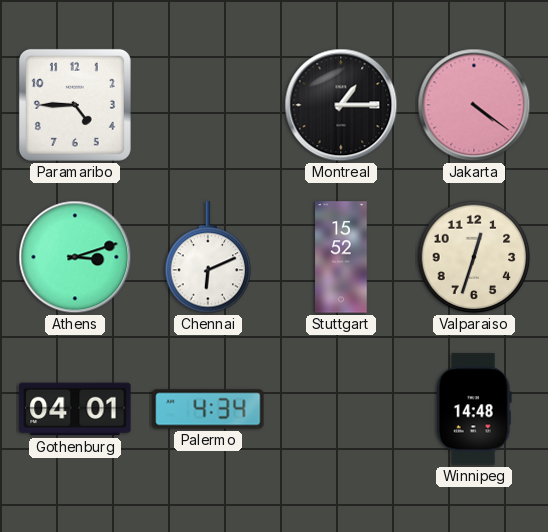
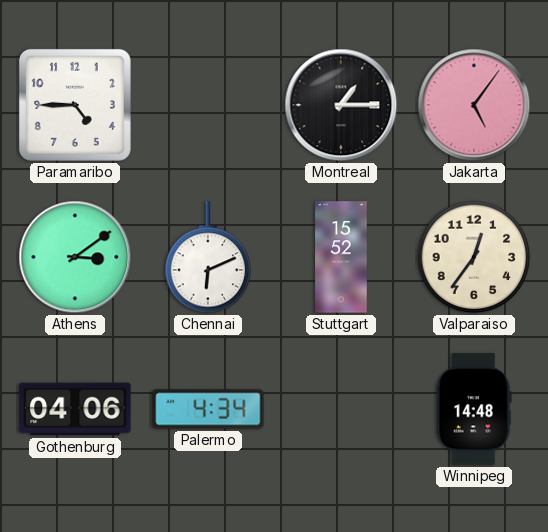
Jakarta: 4:21 -> 5:06 (474, 105)
Athens: 3:12 -> 3:09 (75, 257)
Valparaiso: 12:33 -> 12:36 (474, 257)
Gothenburg: 04:01 -> 04:06 (75, 409)
